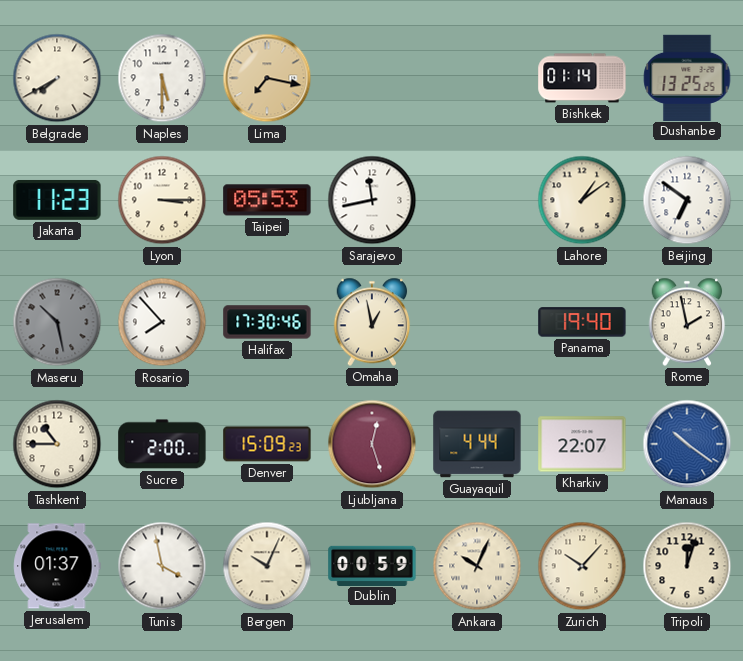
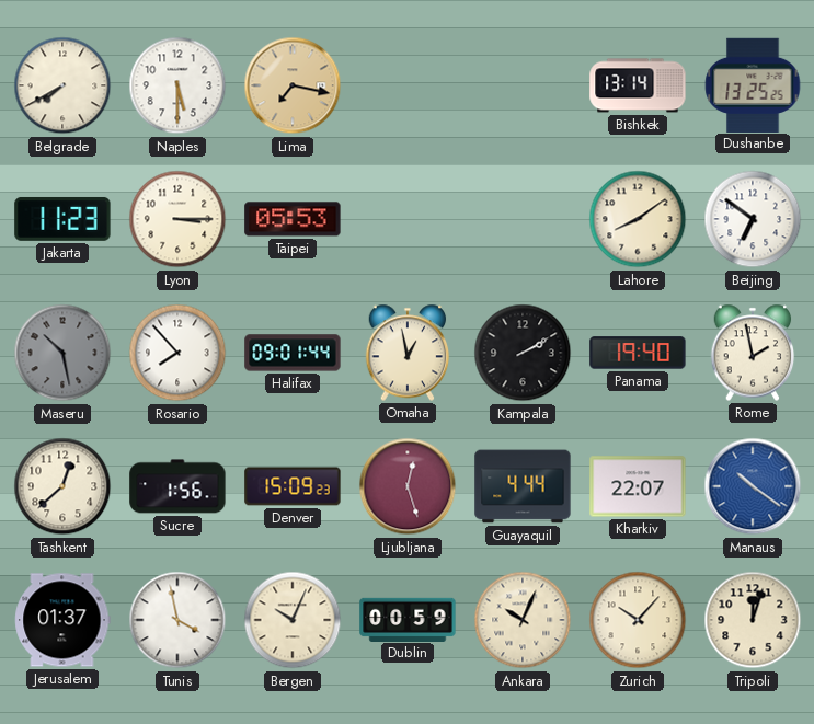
Bishkek: 01:14 -> 13:14 (638, 85)
Sarajevo: 11:43 -> none (372, 200)
Lahore: 1:09 -> 8:09 (638, 219)
Halifax: 17:30 -> 09:01 (293, 353)
Kampala: none -> 2:10 (523, 353)
Tashkent: 10:45 -> 12:38 (62, 486)
Sucre: 2:00 -> 1:56 (177, 486)
